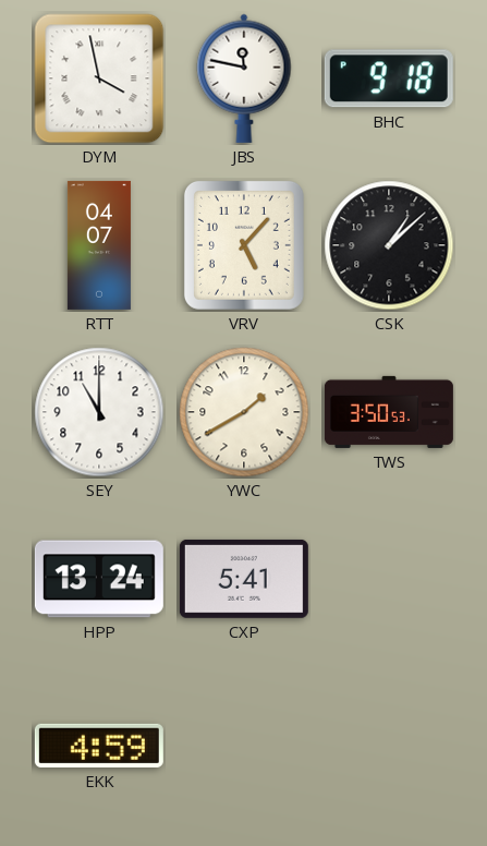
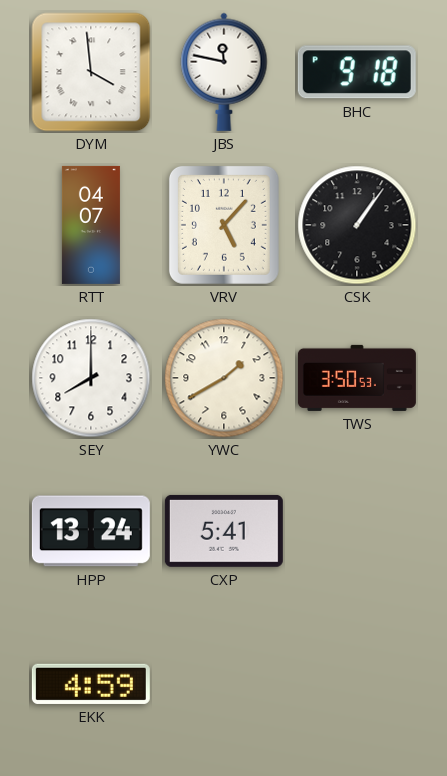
DYM: 3:58 -> 3:59 (91, 72)
CSK: 1:08 -> 1:06 (357, 225)
SEY: 11:00 -> 8:00 (91, 378)
